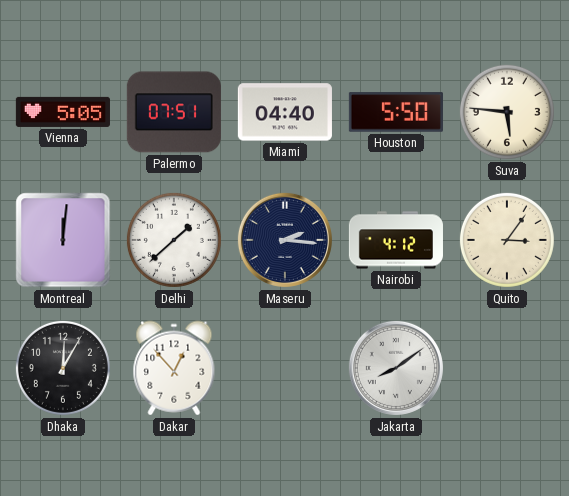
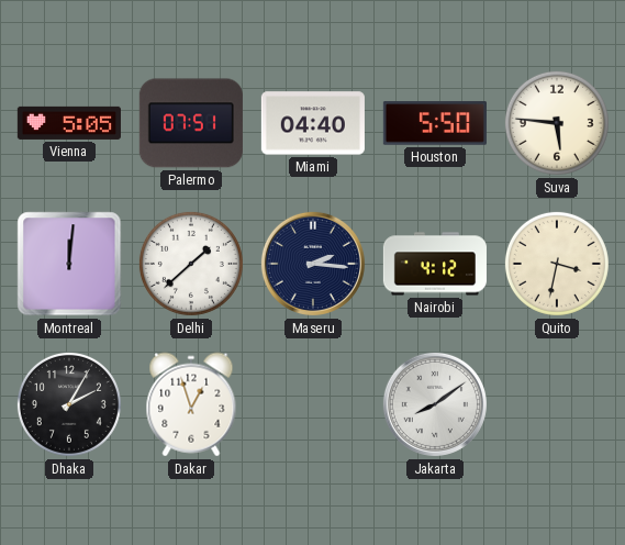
Quito: 3:06 -> 3:32 (557, 264)
Dhaka: 12:05 -> 2:05 (69, 404)
Dakar: 12:53 -> 12:57 (191, 404)
